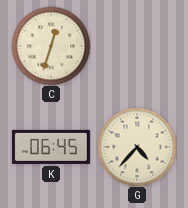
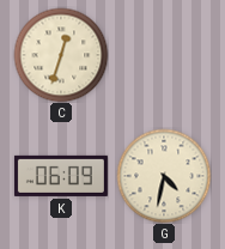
K: 06:45 -> 06:09 (61, 176)
G: 4:37 -> 4:32 (164, 176)
